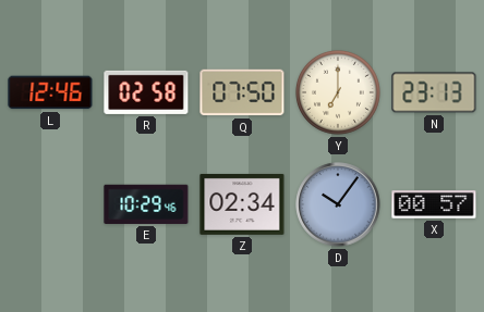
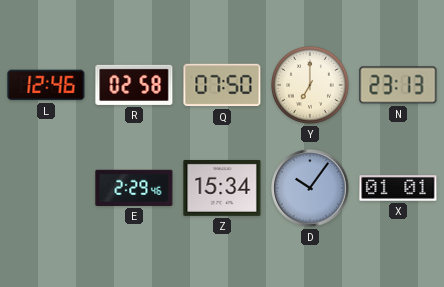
E: 10:29 -> 2:29 (134, 188)
Z: 02:34 -> 15:34 (222, 188)
X: 00:57 -> 01:01 (398, 188)
